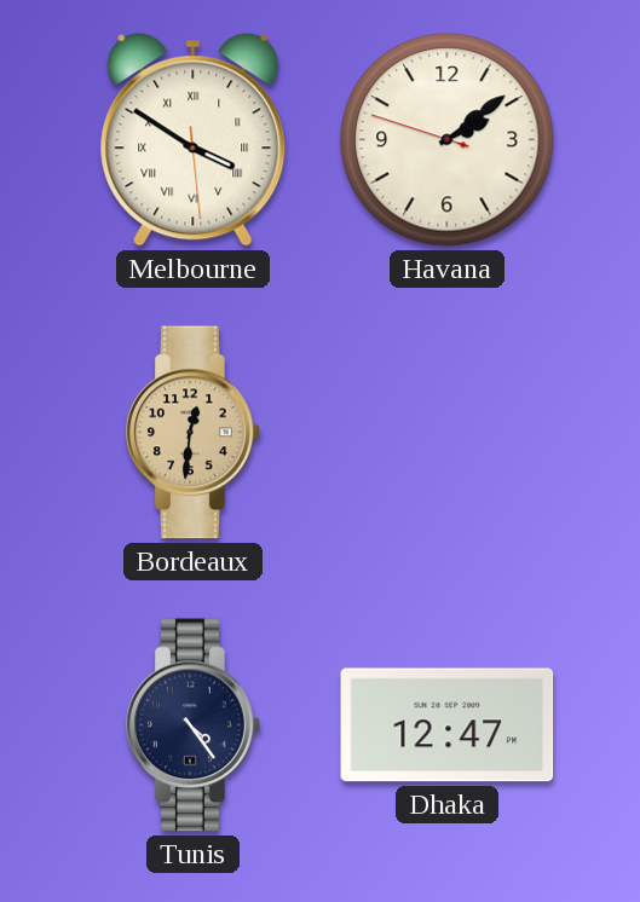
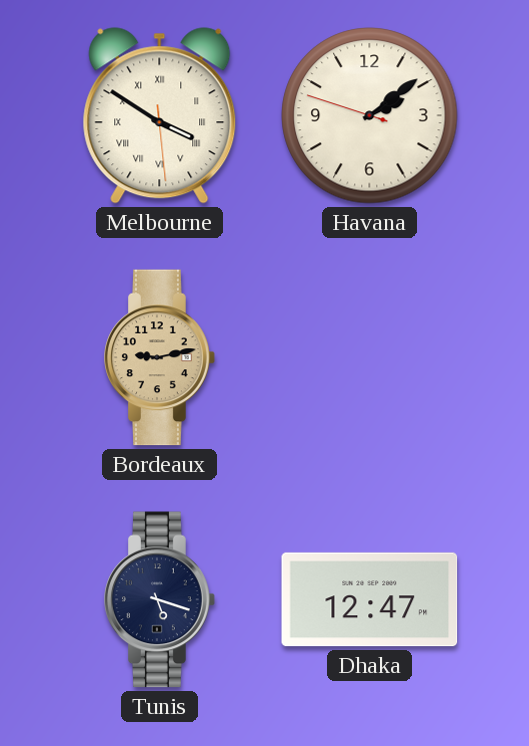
Bordeaux: 12:31 -> 9:13 (160, 358)
Tunis: 4:24 -> 5:18 (160, 600)
